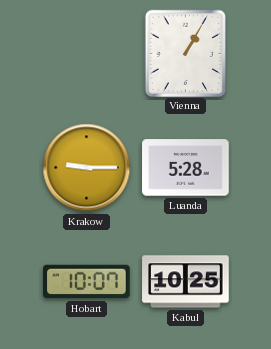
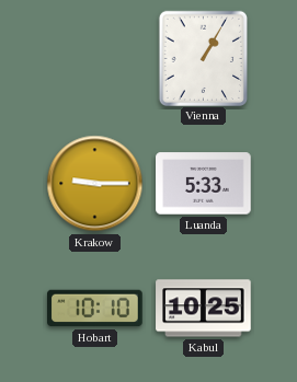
Luanda: 5:28 -> 5:33 (204, 184)
Hobart: 10:07 -> 10:10 (95, 309)
